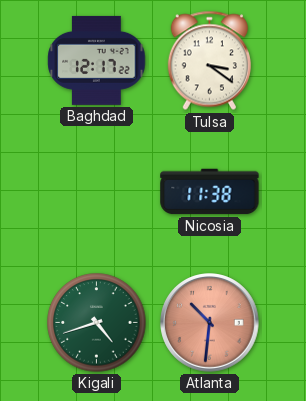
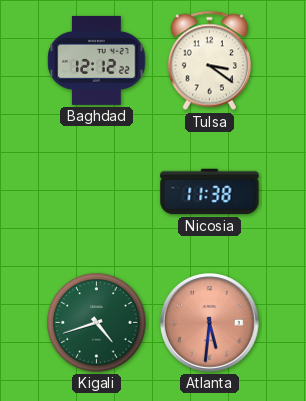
Baghdad: 12:17 -> 12:12 (97, 60)
Atlanta: 10:31 -> 5:31 (210, 323)
